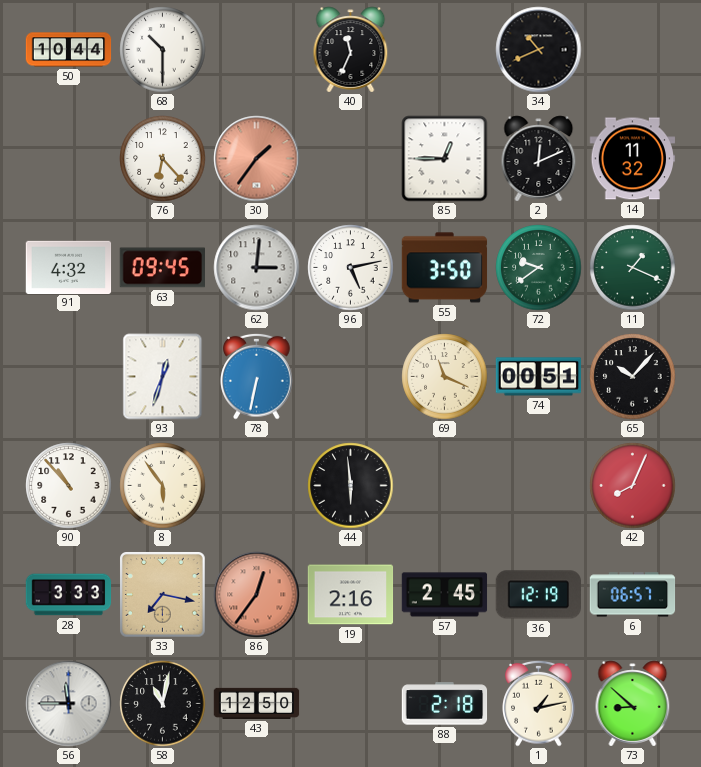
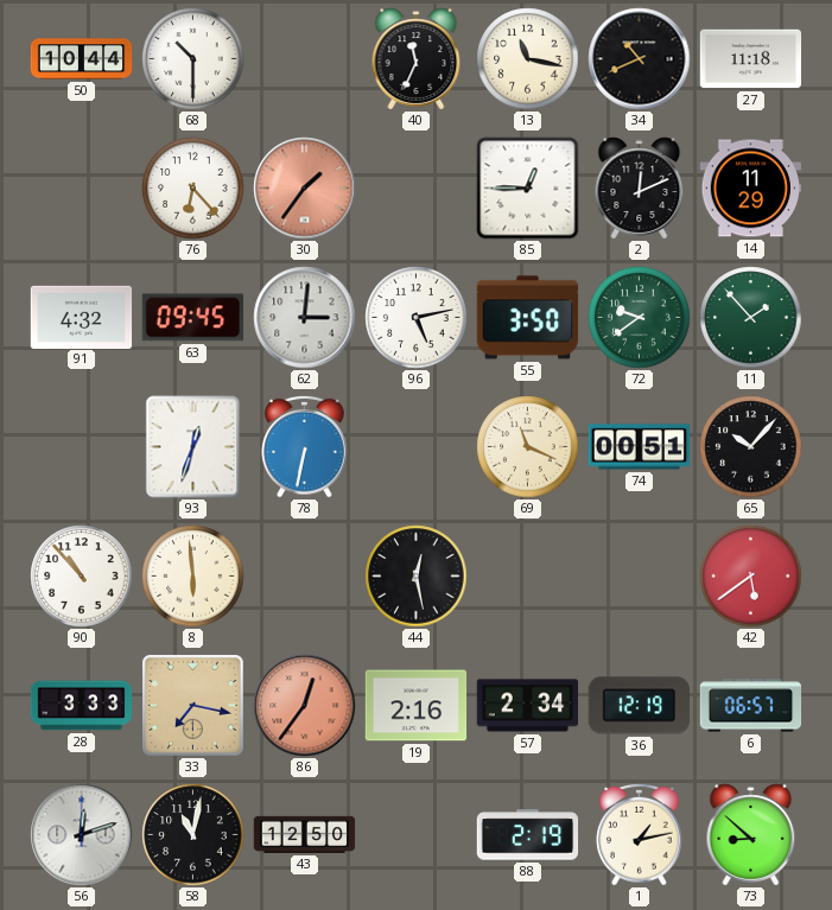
13: none -> 11:17 (528, 59)
27: none -> 11:18 (751, 59)
14: 11:32 -> 11:29 (751, 189)
11: 1:19 -> 1:53 (751, 318)
8: 5:54 -> 5:59 (193, 577)
44: 5:59 -> 12:28 (417, 577)
42: 8:04 -> 5:39 (751, 577)
57: 2:45 -> 2:34 (528, 706)
56: 11:45 -> 12:12 (82, 835)
88: 2:18 -> 2:19 (528, 835)
